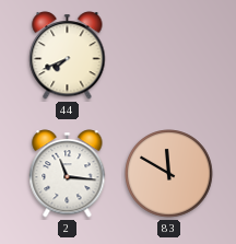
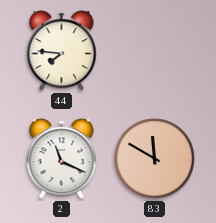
44: 7:41 -> 7:46 (62, 51)
2: 11:16 -> 11:19 (62, 159)
